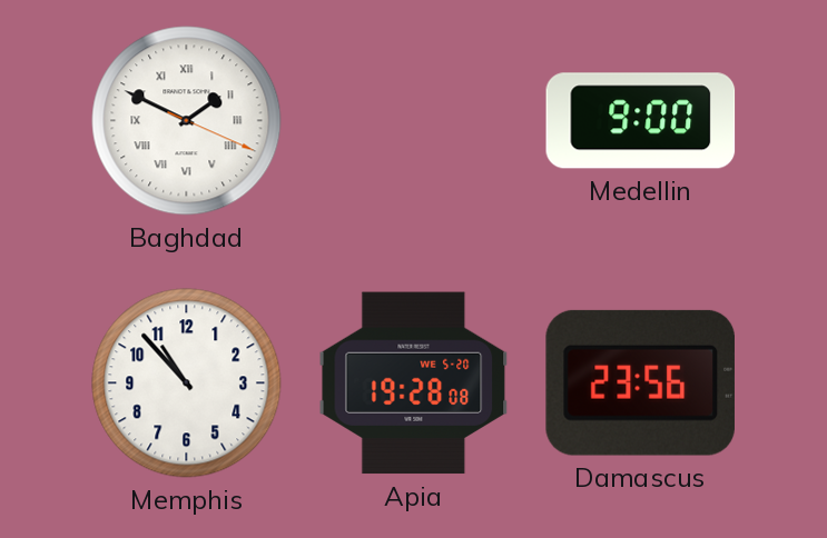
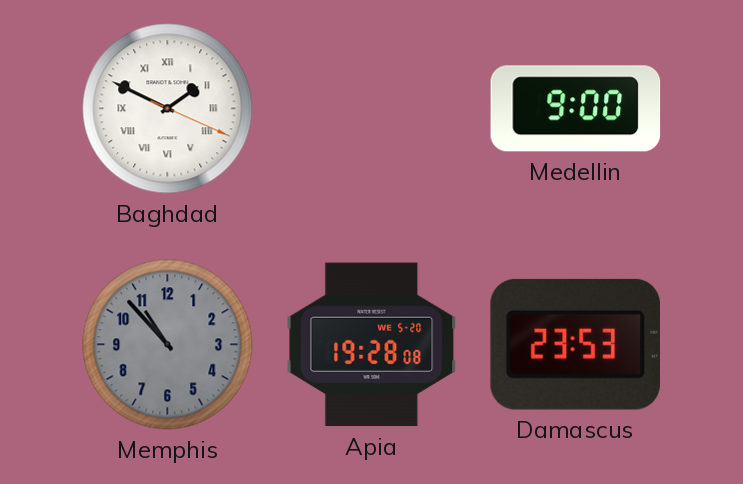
Memphis dial: white -> grey (168, 345)
Damascus: 23:56 -> 23:53 (575, 344)
